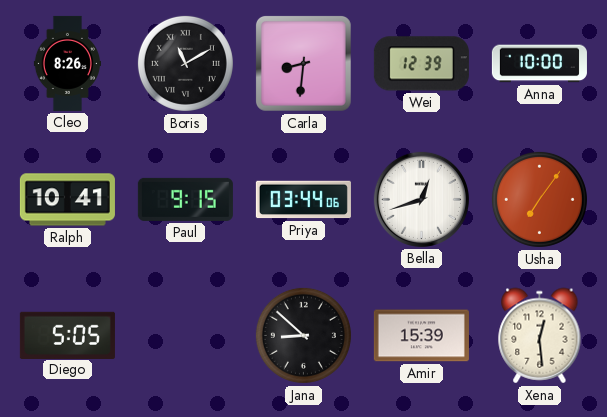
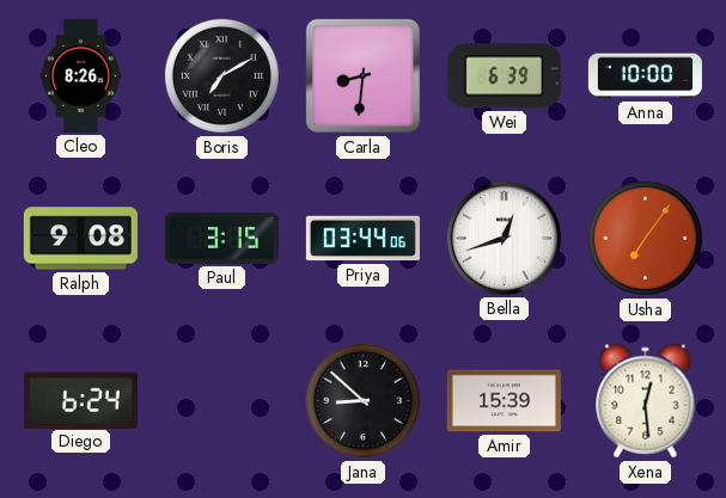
Boris: 11:10 -> 7:10 (221, 75)
Wei: 12:39 -> 6:39 (504, 76)
Ralph: 10:41 -> 9:08 (80, 239)
Paul: 9:15 -> 3:15 (221, 238)
Diego: 5:05 -> 6:24 (80, 400)
